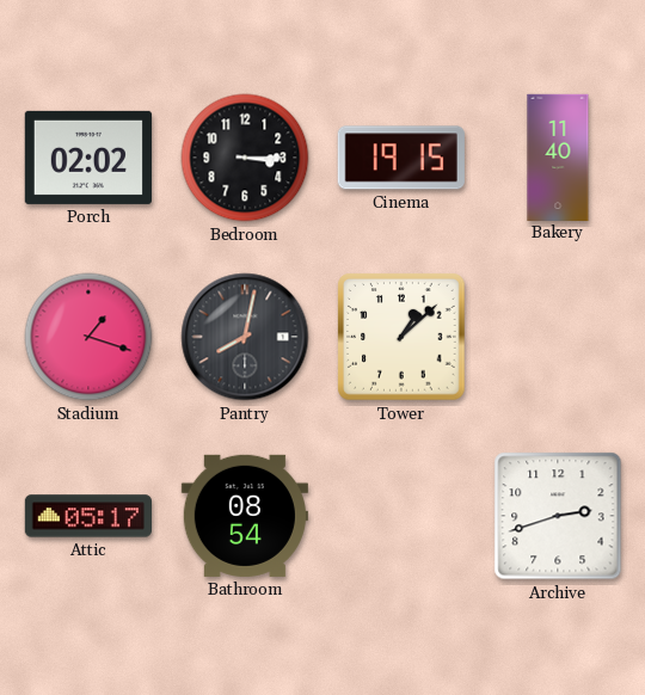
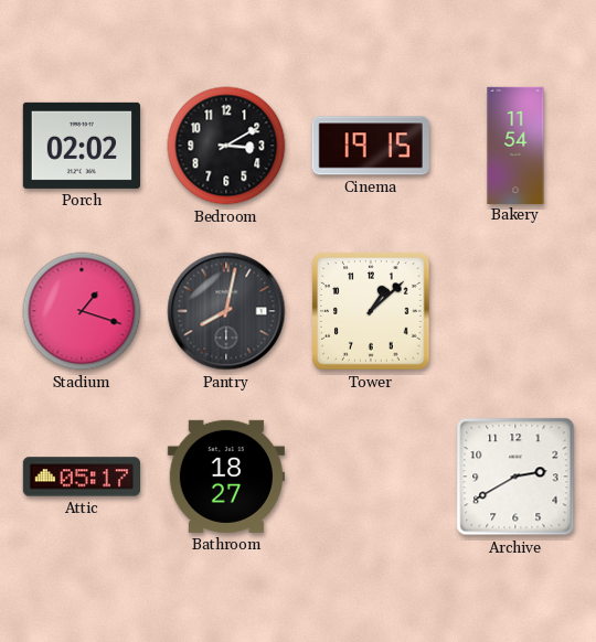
Bedroom: 3:15 -> 3:10 (226, 146)
Bakery: 11:40 -> 11:54 (515, 145)
Bathroom: 08:54 -> 18:27 (226, 477)
Archive: 2:42 -> 2:40 (515, 477)
